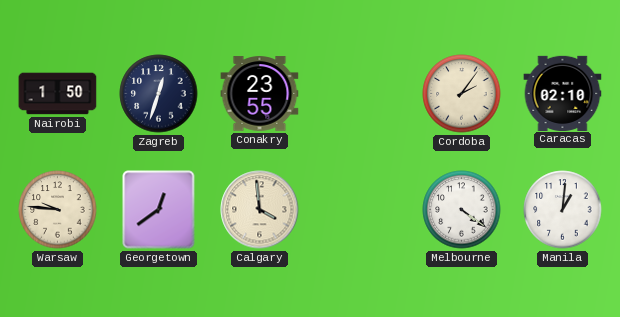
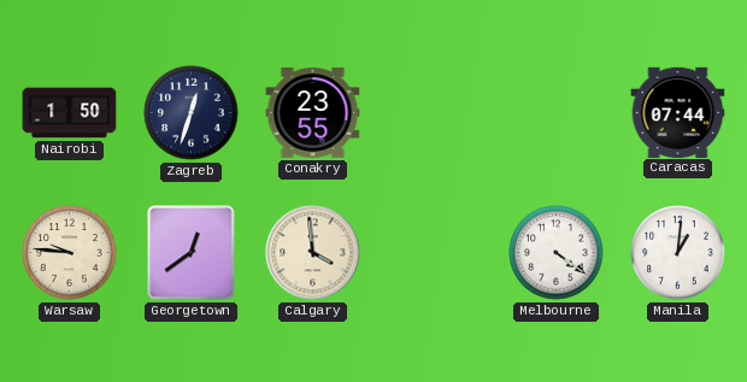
Cordoba: 2:06 -> none (462, 94)
Caracas: 02:10 -> 07:44 (678, 112)
